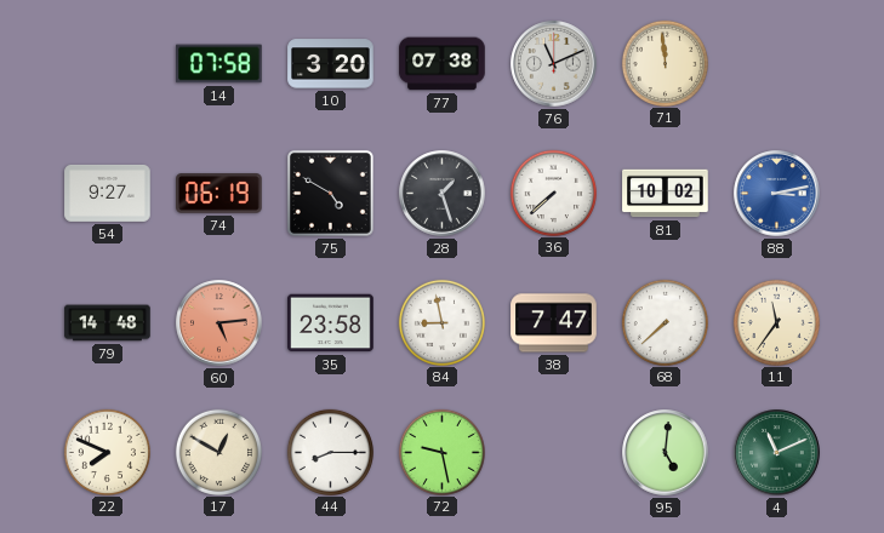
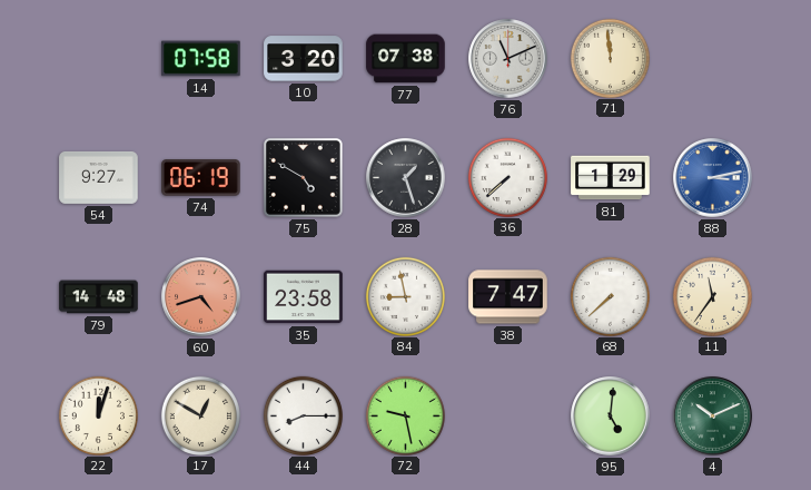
81: 10:02 -> 1:29 (611, 178)
60: 5:14 -> 4:42 (201, 297)
22: 7:49 -> 12:03 (98, 415)
4: 11:11 -> 10:11 (713, 416)
